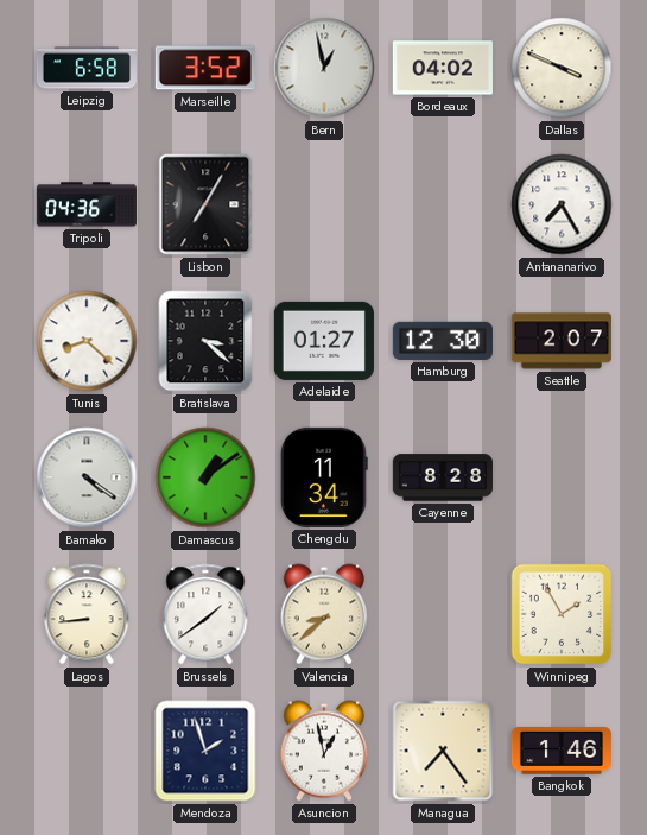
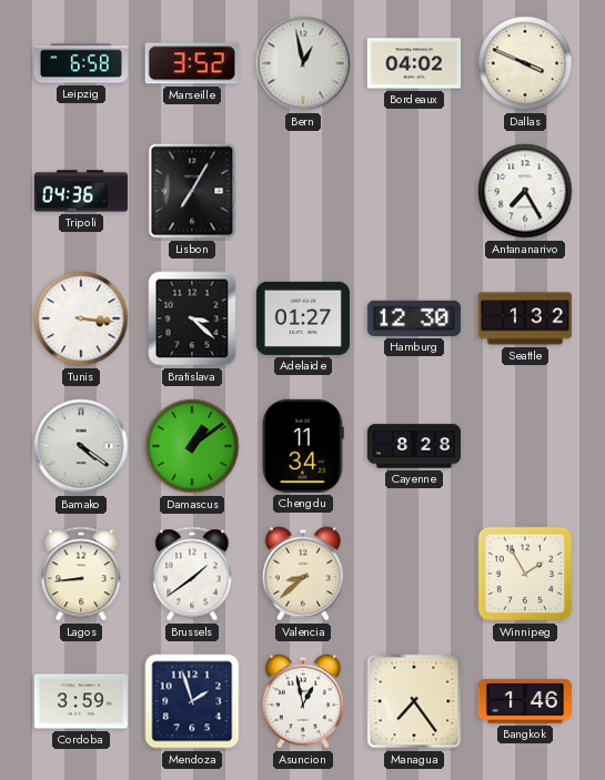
Tunis: 8:22 -> 3:16 (81, 318)
Seattle: 2:07 -> 1:32 (525, 318)
Cordoba: none -> 3:59 (81, 701)
